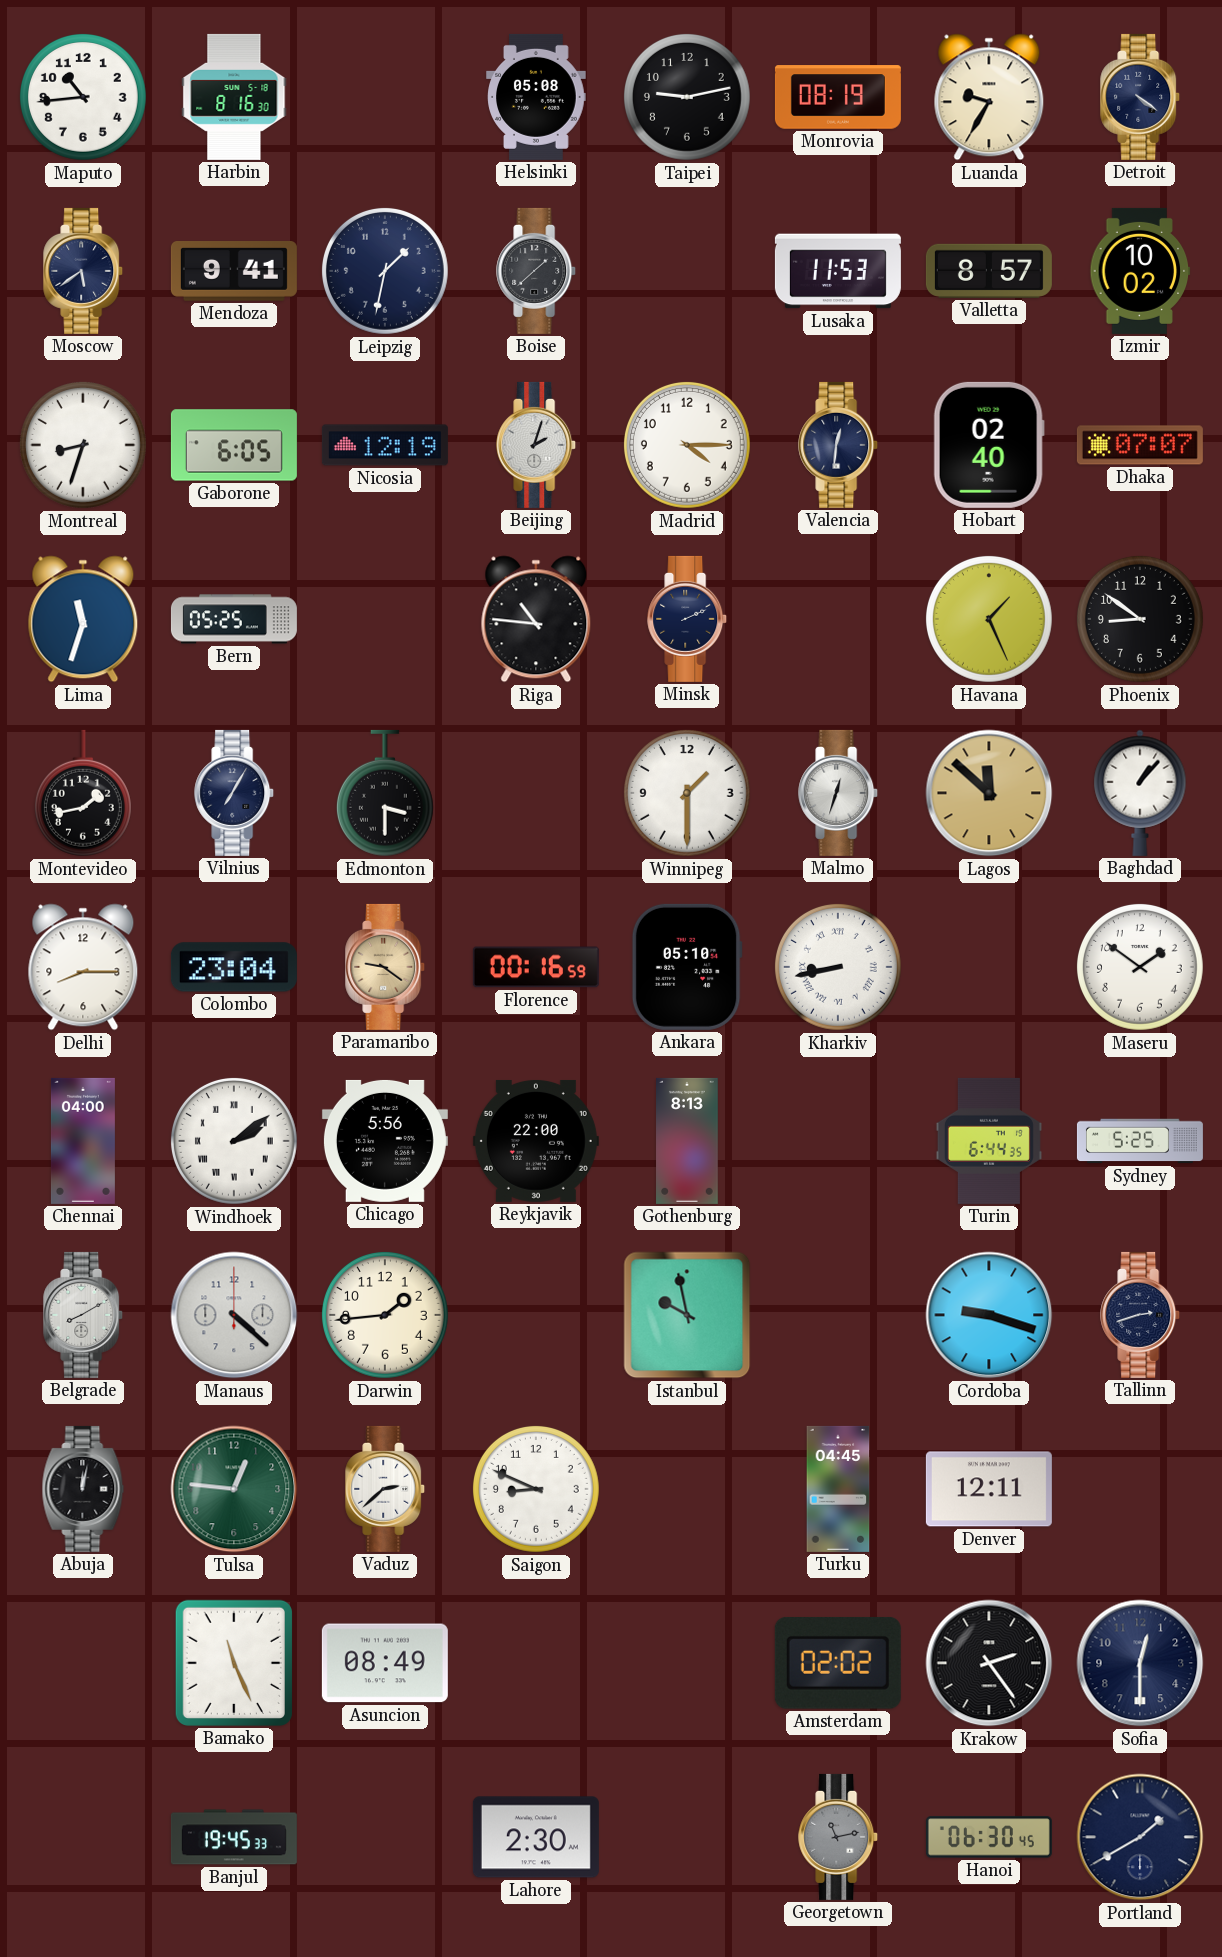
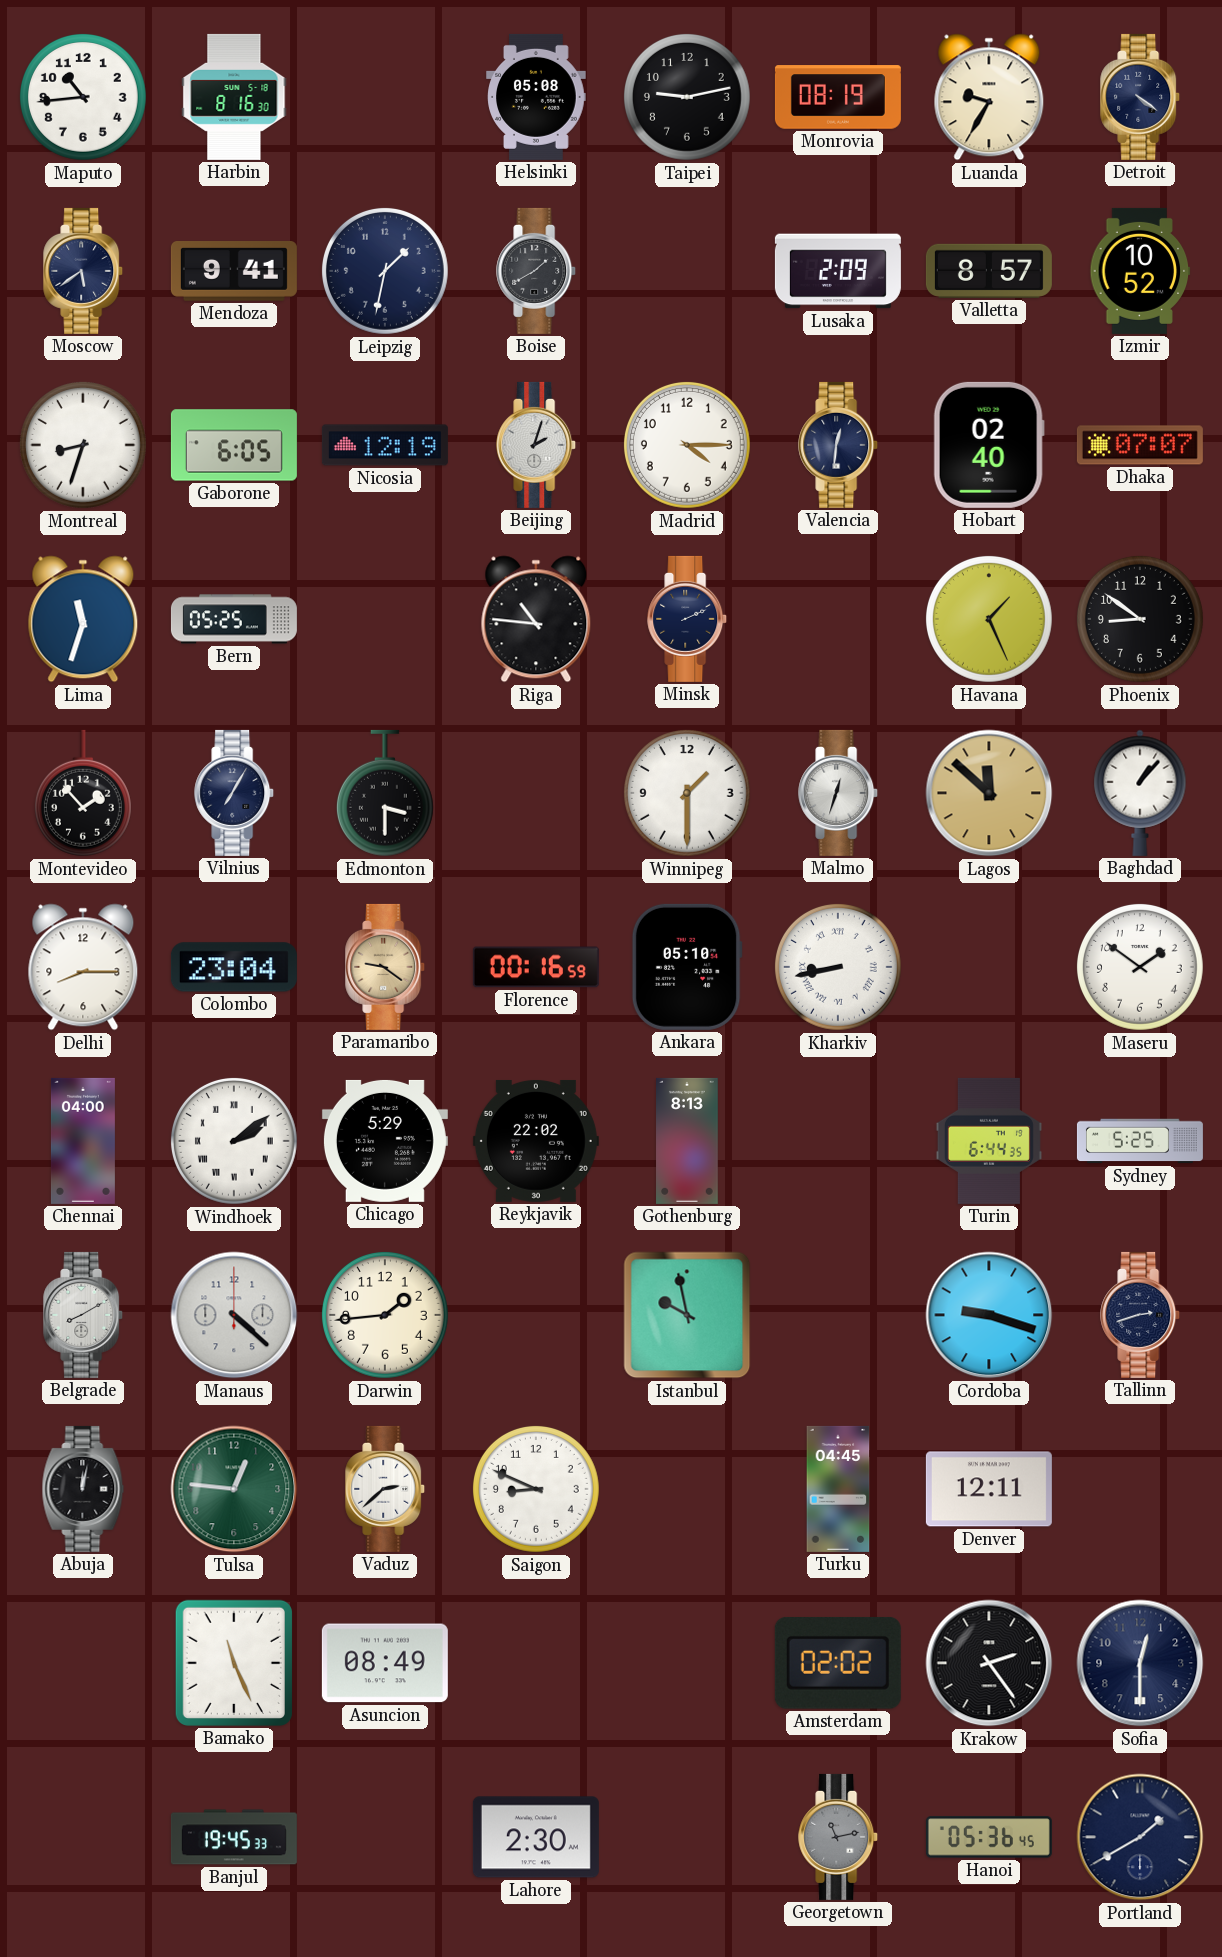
Boise: 1:38 -> 1:40 (537, 271)
Lusaka: 11:53 -> 2:09 (838, 271)
Izmir: 10:02 -> 10:52 (1140, 271)
Montevideo: 1:43 -> 1:53 (83, 793)
Chicago: 5:56 -> 5:29 (385, 1141)
Reykjavik: 22:00 -> 22:02 (536, 1141)
Hanoi: 06:30 -> 05:36 (989, 1837)
